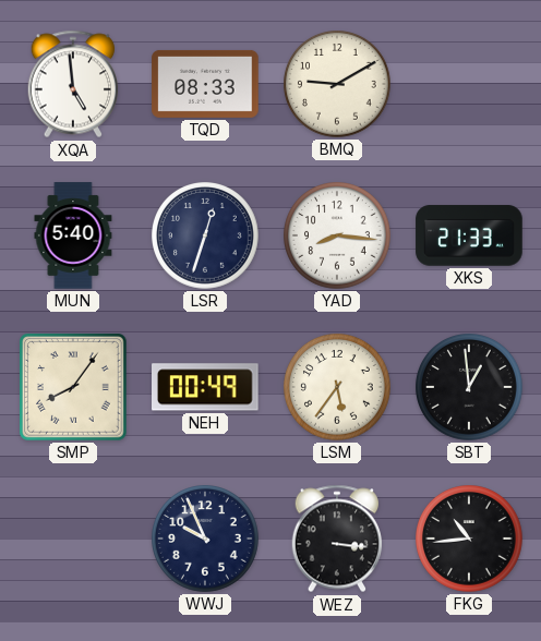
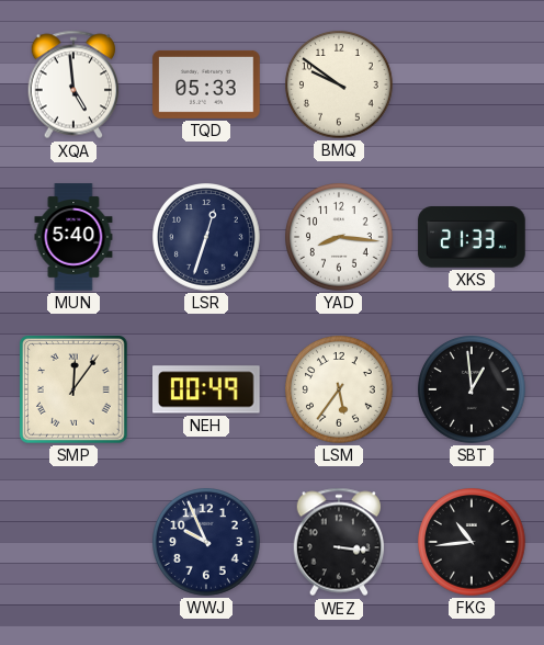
TQD: 08:33 -> 05:33 (206, 84)
BMQ: 9:10 -> 9:51 (340, 86)
SMP: 8:06 -> 12:06 (75, 391)
